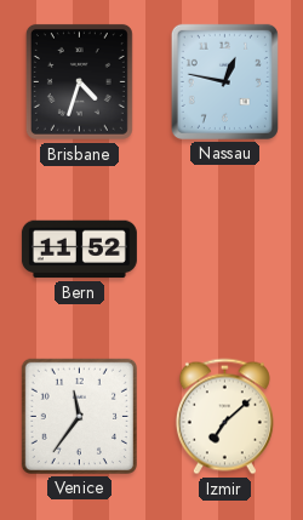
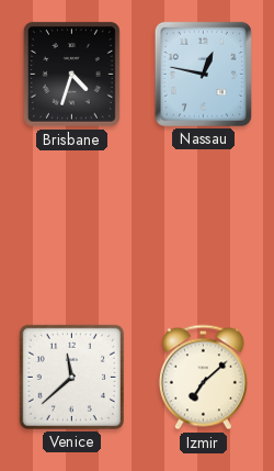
Bern: 11:52 -> none (79, 250)
Venice: 11:36 -> 11:38 (71, 377)
